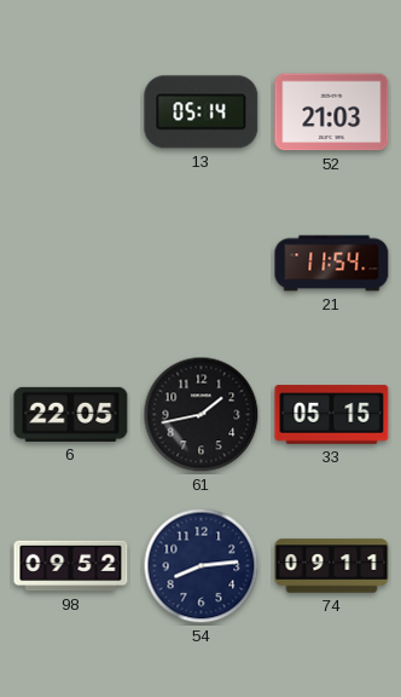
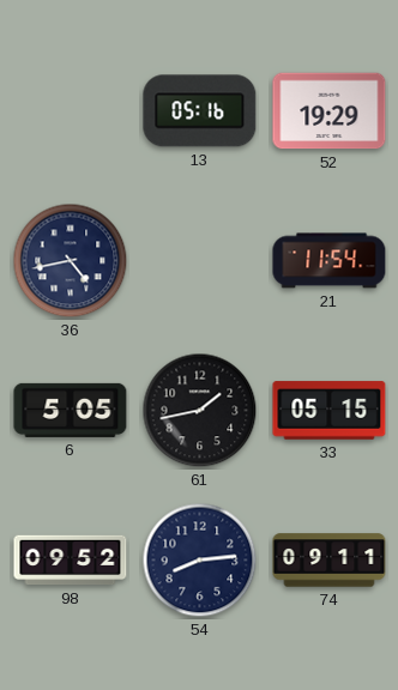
13: 05:14 -> 05:16 (200, 111)
52: 21:03 -> 19:29 (330, 111)
36: none -> 4:43 (71, 261)
6: 22:05 -> 5:05 (71, 410)
